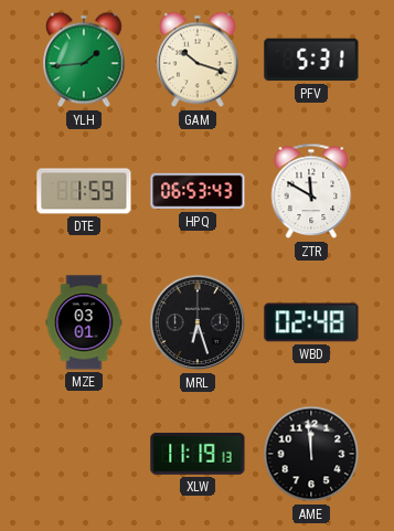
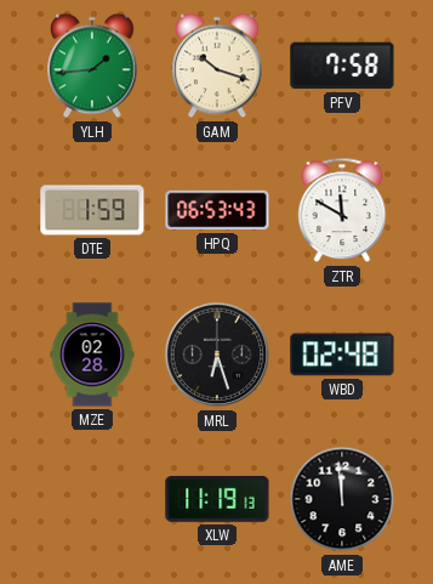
PFV: 5:31 -> 7:58 (342, 66)
MZE: 03:01 -> 02:28 (92, 355)
